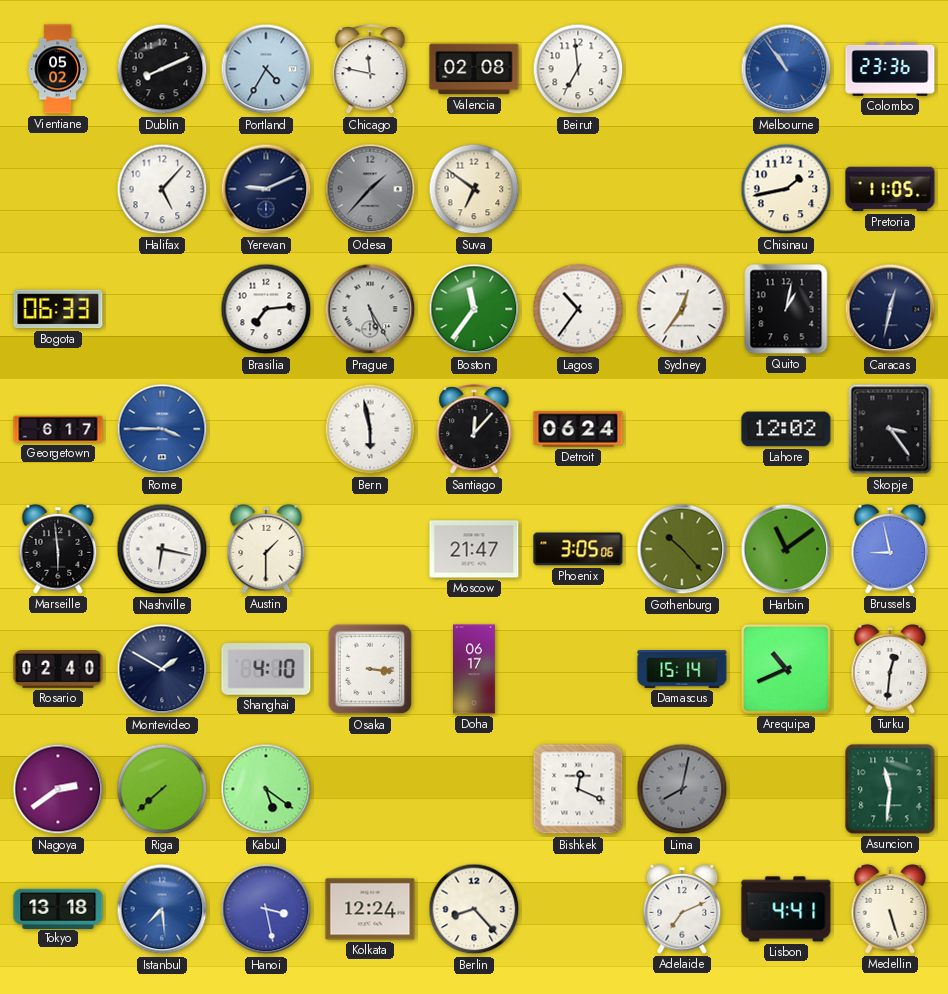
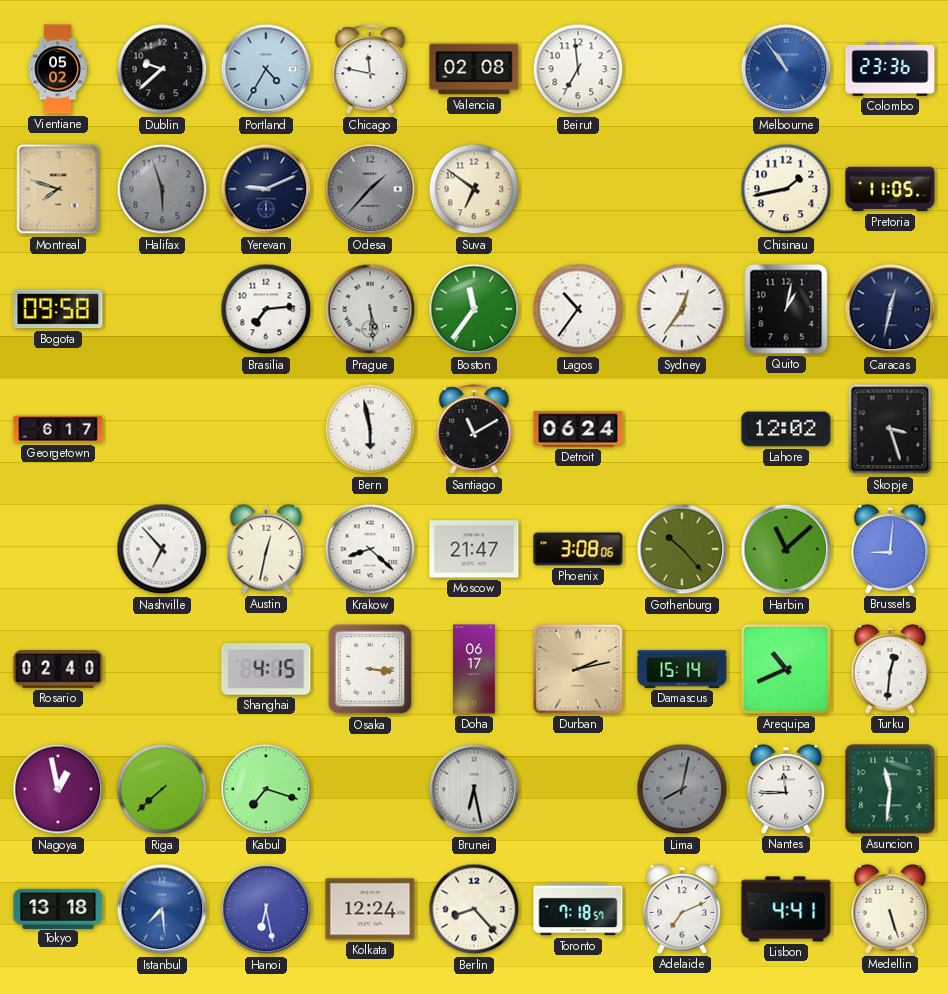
Dublin: 8:11 -> 9:38 (162, 69)
Montreal: none -> 7:48 (58, 189)
Halifax: 5:07 -> 5:57 (162, 189)
Halifax dial: white -> grey (162, 189)
Bogota: 06:33 -> 09:58 (58, 309)
Prague: 5:25 -> 5:29 (370, 309)
Rome: 3:45 -> none (162, 429)
Santiago: 12:07 -> 11:10 (474, 430)
Skopje: 3:24 -> 3:27 (890, 429)
Marseille: 5:59 -> none (58, 549)
Nashville: 6:17 -> 6:53 (162, 549)
Austin: 1:30 -> 12:32 (266, 549)
Krakow: none -> 8:22 (370, 549)
Phoenix: 3:05 -> 3:08 (578, 549)
Harbin: 11:09 -> 11:08 (786, 549)
Brussels: 8:58 -> 9:01 (890, 549)
Montevideo: 1:50 -> none (162, 669)
Shanghai: 4:10 -> 4:15 (266, 670)
Durban: none -> 2:13 (578, 669)
Nagoya: 2:39 -> 12:58 (58, 789)
Kabul: 5:21 -> 7:18 (266, 789)
Brunei: none -> 6:28 (474, 789)
Bishkek: 12:19 -> none (578, 789)
Nantes: none -> 11:45 (786, 789)
Hanoi: 3:28 -> 6:28 (266, 909)
Toronto: none -> 7:18 (578, 909)
